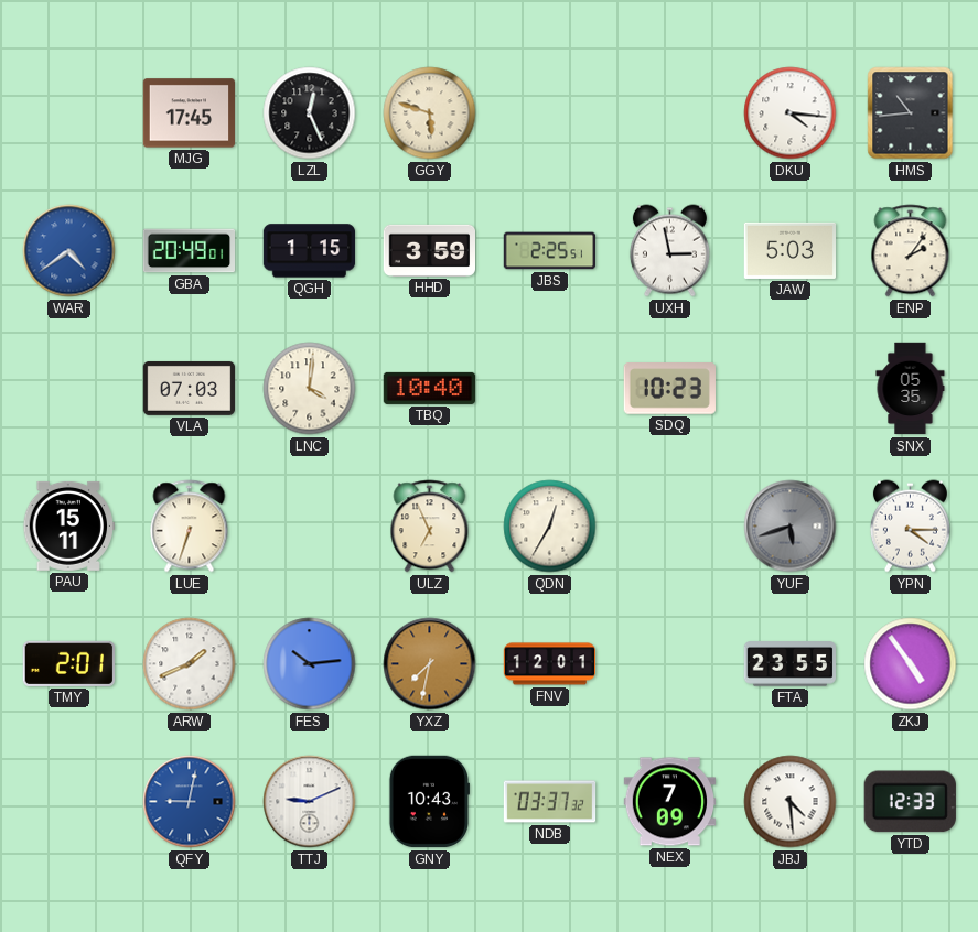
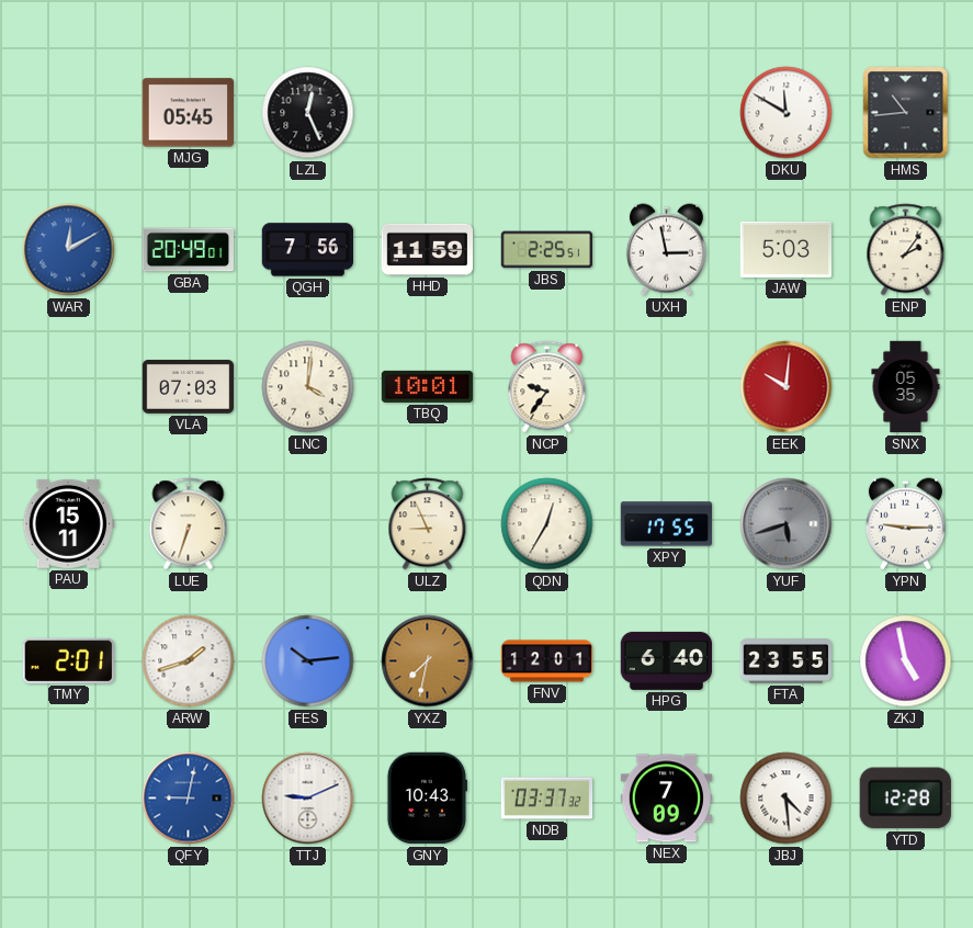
MJG: 17:45 -> 05:45 (189, 113)
GGY: 5:48 -> none (430, 113)
DKU: 4:16 -> 11:50 (787, 113)
WAR: 4:39 -> 12:10 (69, 250)
QGH: 1:15 -> 7:56 (308, 250)
HHD: 3:59 -> 11:59 (427, 249)
TBQ: 10:40 -> 10:01 (428, 386)
NCP: none -> 9:36 (547, 387)
SDQ: 10:23 -> none (669, 389)
EEK: none -> 10:01 (787, 387)
ULZ: 6:56 -> 8:56 (428, 524)
XPY: none -> 17:55 (667, 524)
YPN: 4:15 -> 9:15 (905, 524)
ARW: 1:41 -> 1:42 (189, 661)
HPG: none -> 6:40 (667, 660)
ZKJ: 4:54 -> 4:58 (906, 661)
YTD: 12:33 -> 12:28 (905, 799)
